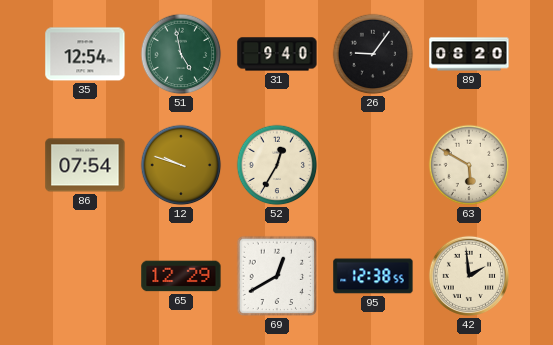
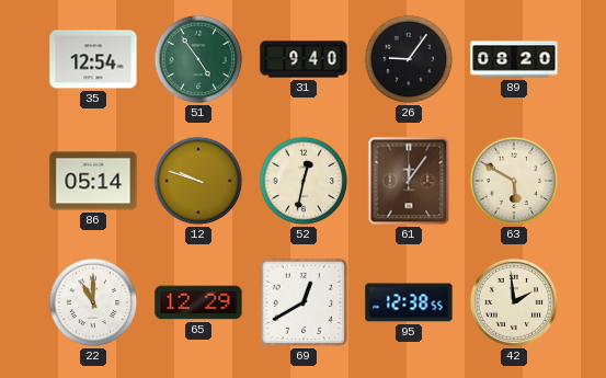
51: 4:58 -> 4:54 (198, 59)
86: 07:54 -> 05:14 (93, 181)
52: 12:35 -> 12:32 (304, 181)
61: none -> 12:06 (409, 181)
22: none -> 11:00 (93, 302)
